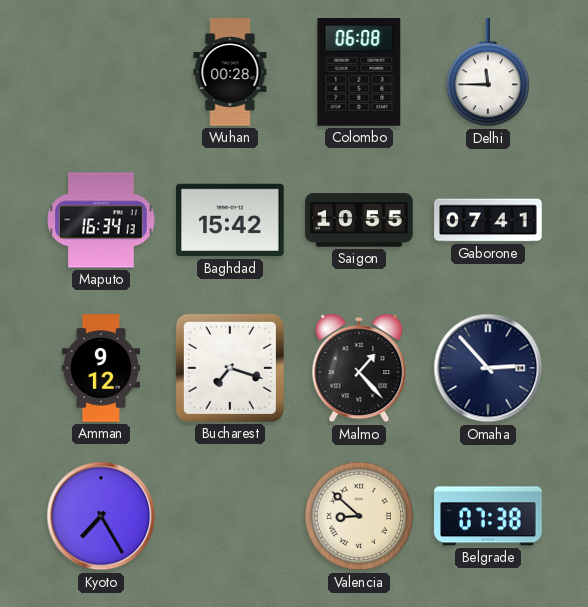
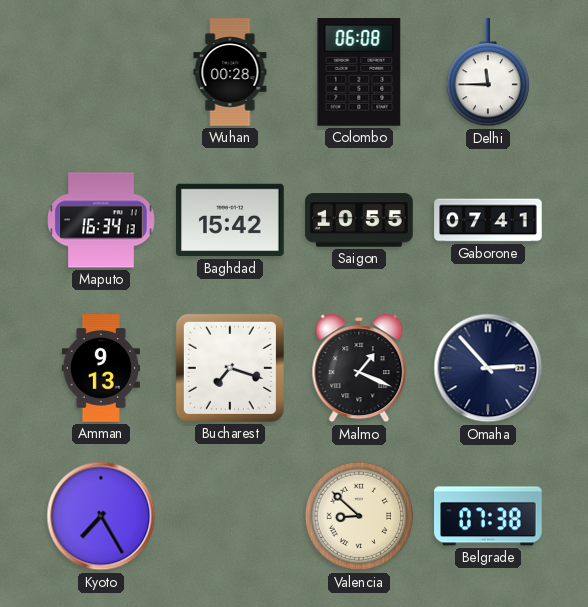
Amman: 9:12 -> 9:13 (100, 368)
Malmo: 1:23 -> 1:19 (359, 368)
